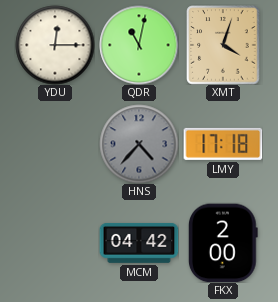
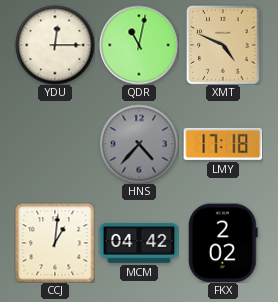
XMT: 4:03 -> 4:49 (223, 45)
CCJ: none -> 1:01 (55, 243)
FKX: 2:00 -> 2:02 (223, 243)
